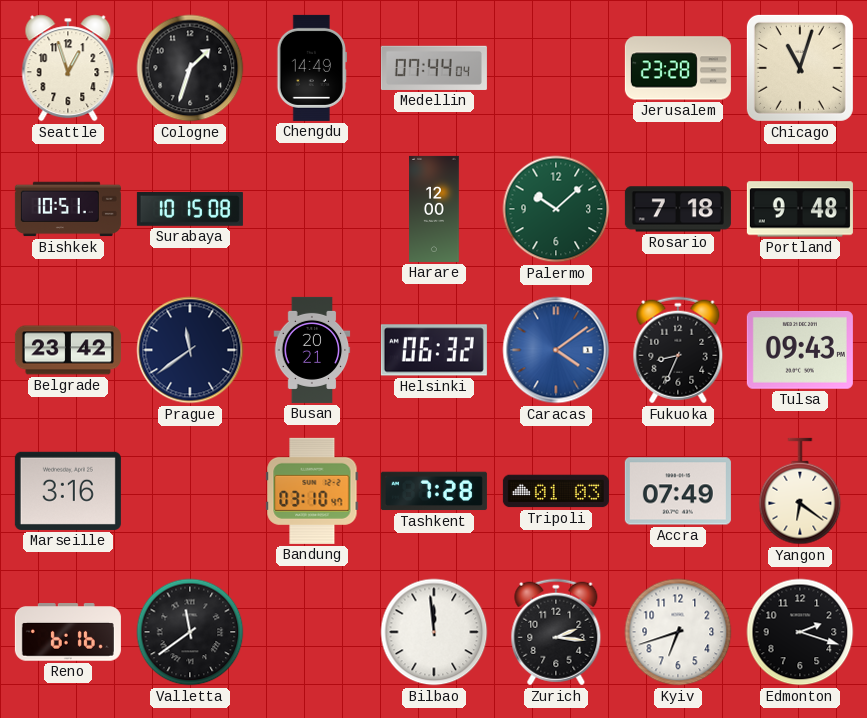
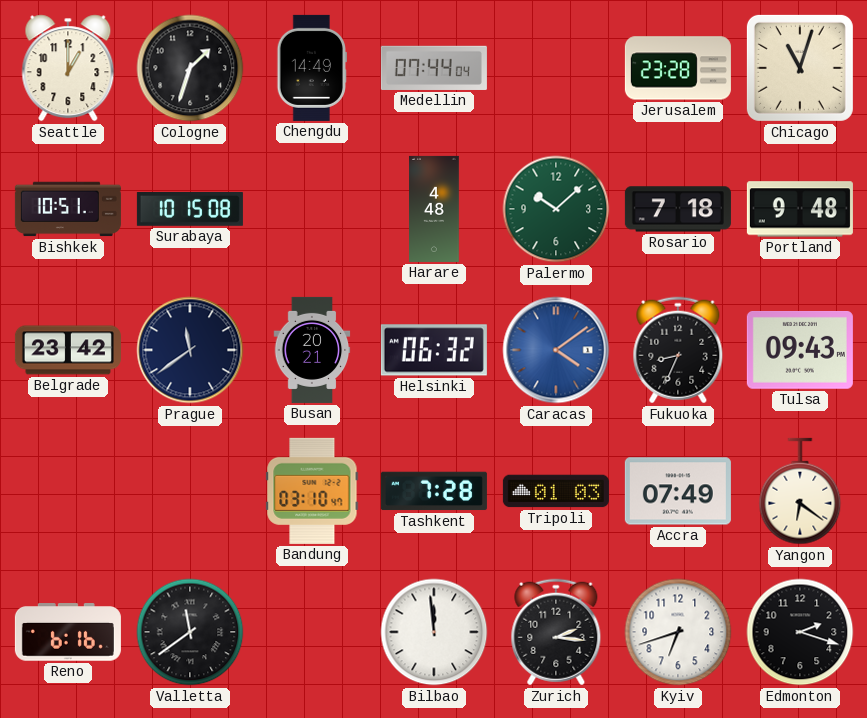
Seattle: 12:57 -> 1:00 (68, 68)
Harare: 12:00 -> 4:48 (434, 209)
Marseille: 3:16 -> none (68, 491)
